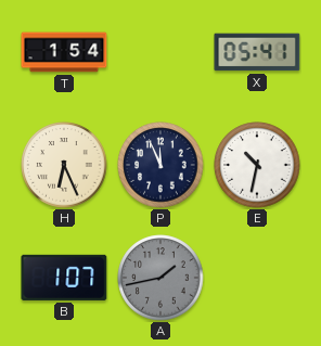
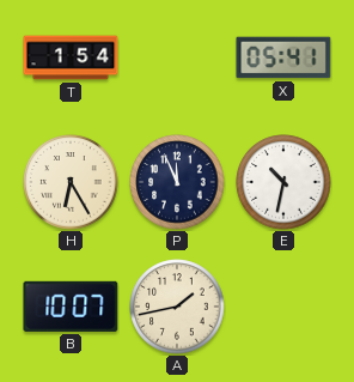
H: 6:26 -> 6:25 (71, 182)
B: 1:07 -> 10:07 (71, 307)
A dial: grey -> cream (177, 307)
